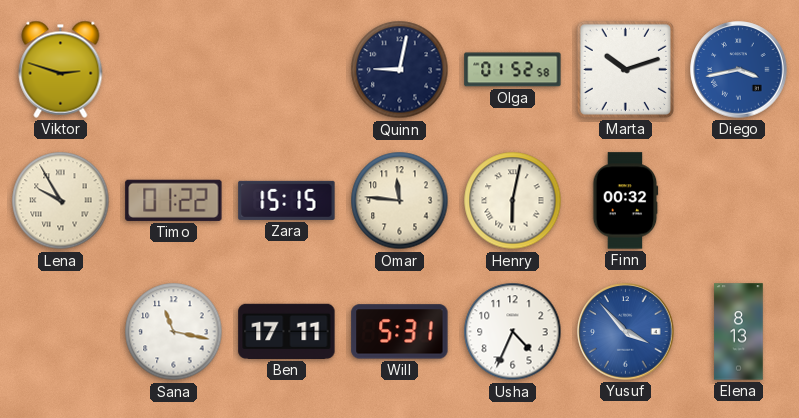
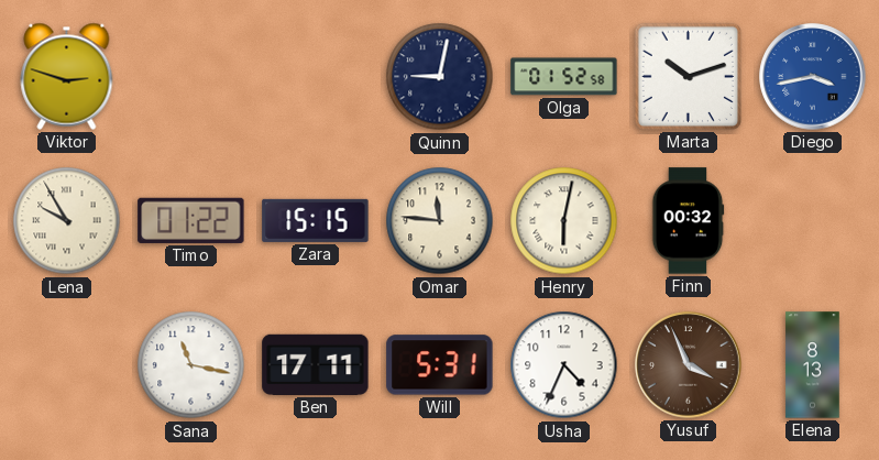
Yusuf: 3:53 -> 3:56 (689, 365)
Yusuf dial: blue -> brown (689, 365)
